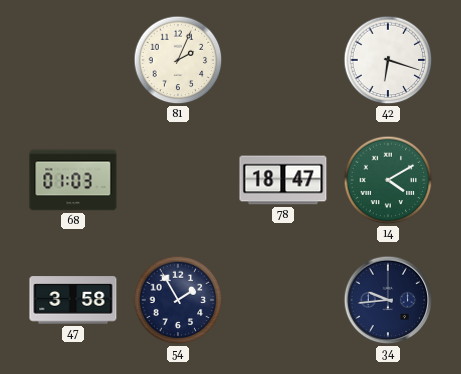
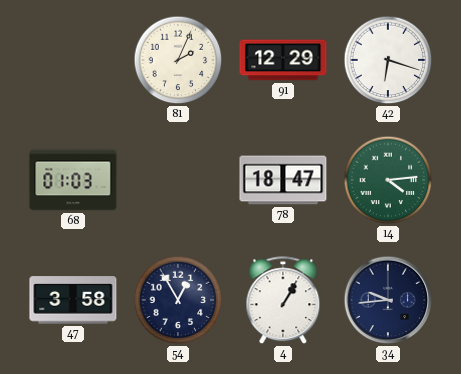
91: none -> 12:29 (283, 60)
14: 4:10 -> 4:14 (388, 180)
54: 1:55 -> 12:55 (178, 300)
4: none -> 1:05 (283, 301)
